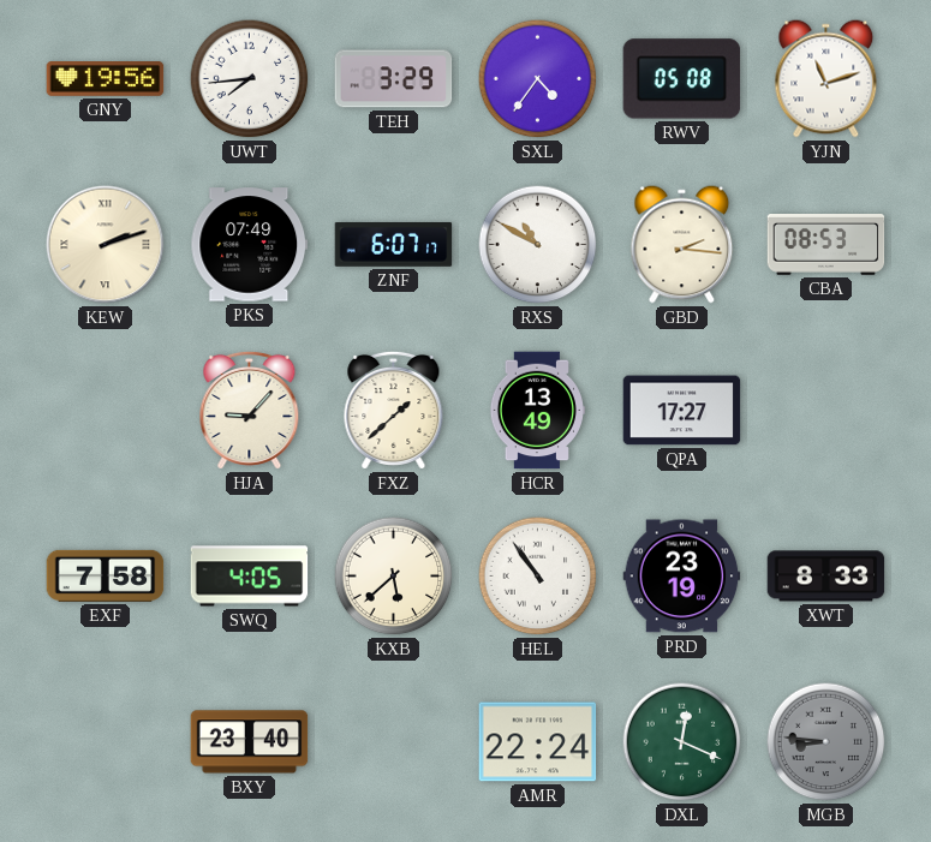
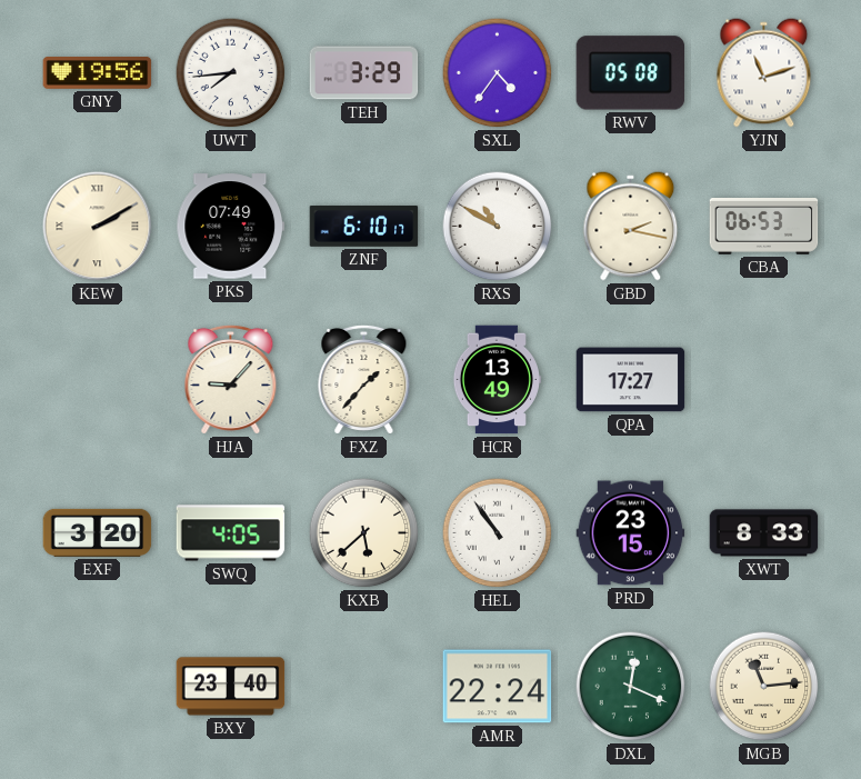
KEW: 2:12 -> 2:10 (98, 227)
ZNF: 6:07 -> 6:10 (364, 227)
GBD: 2:16 -> 2:17 (631, 227)
CBA: 08:53 -> 06:53 (764, 227)
FXZ: 1:38 -> 1:37 (364, 379)
EXF: 7:58 -> 3:20 (98, 532)
PRD: 23:19 -> 23:15 (631, 533)
MGB: 8:46 -> 11:14 (764, 687)
MGB dial: grey -> cream (764, 687)
